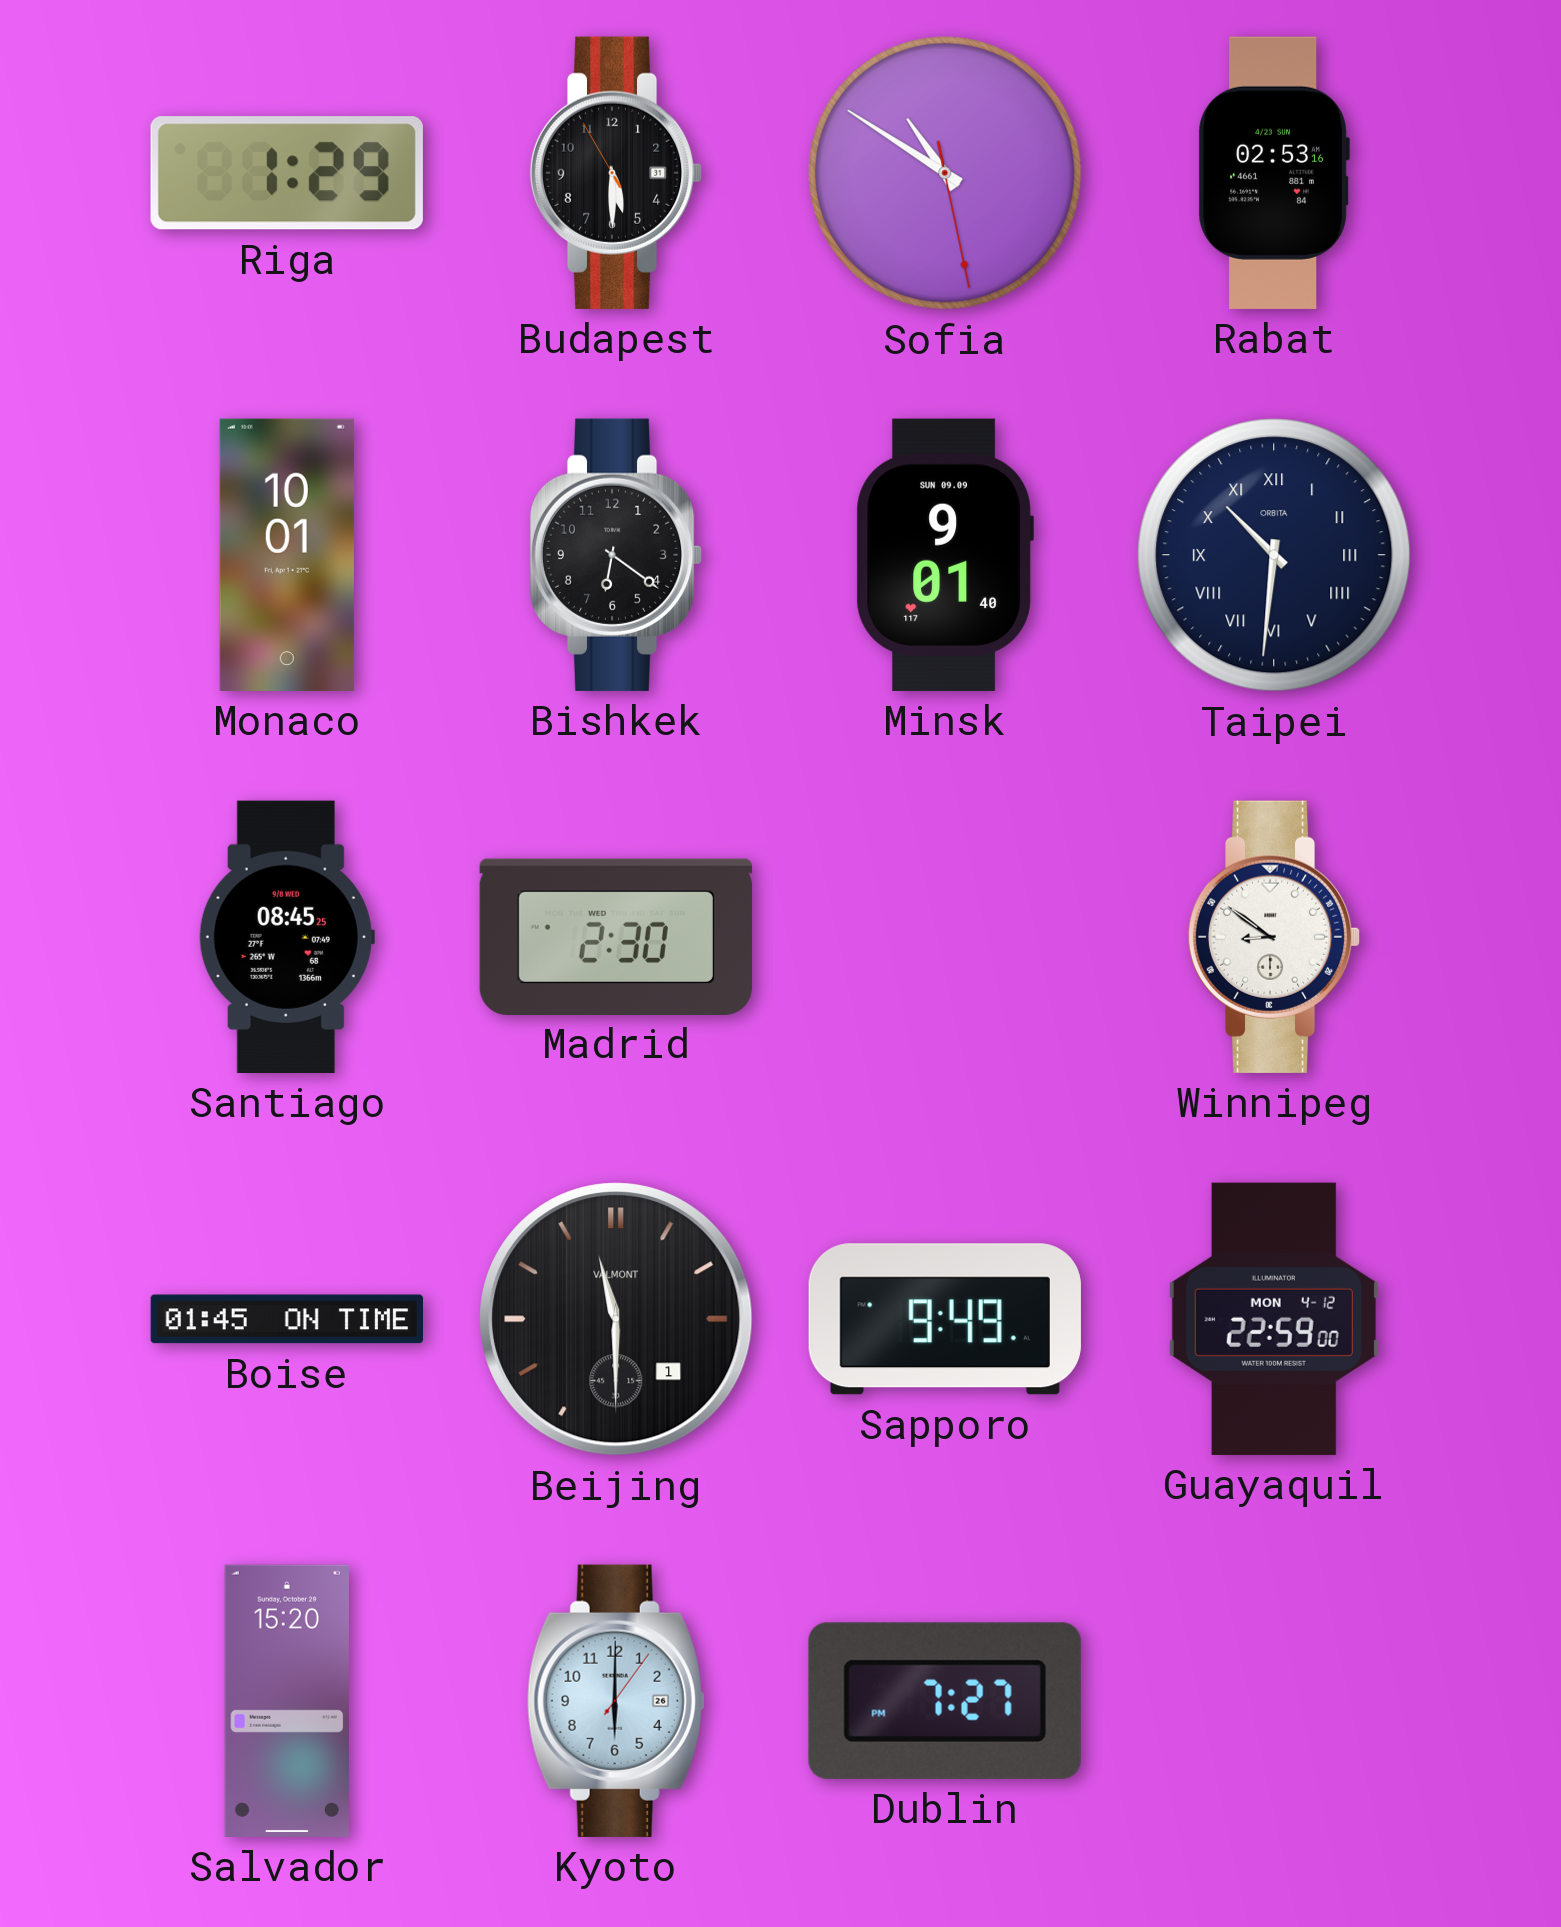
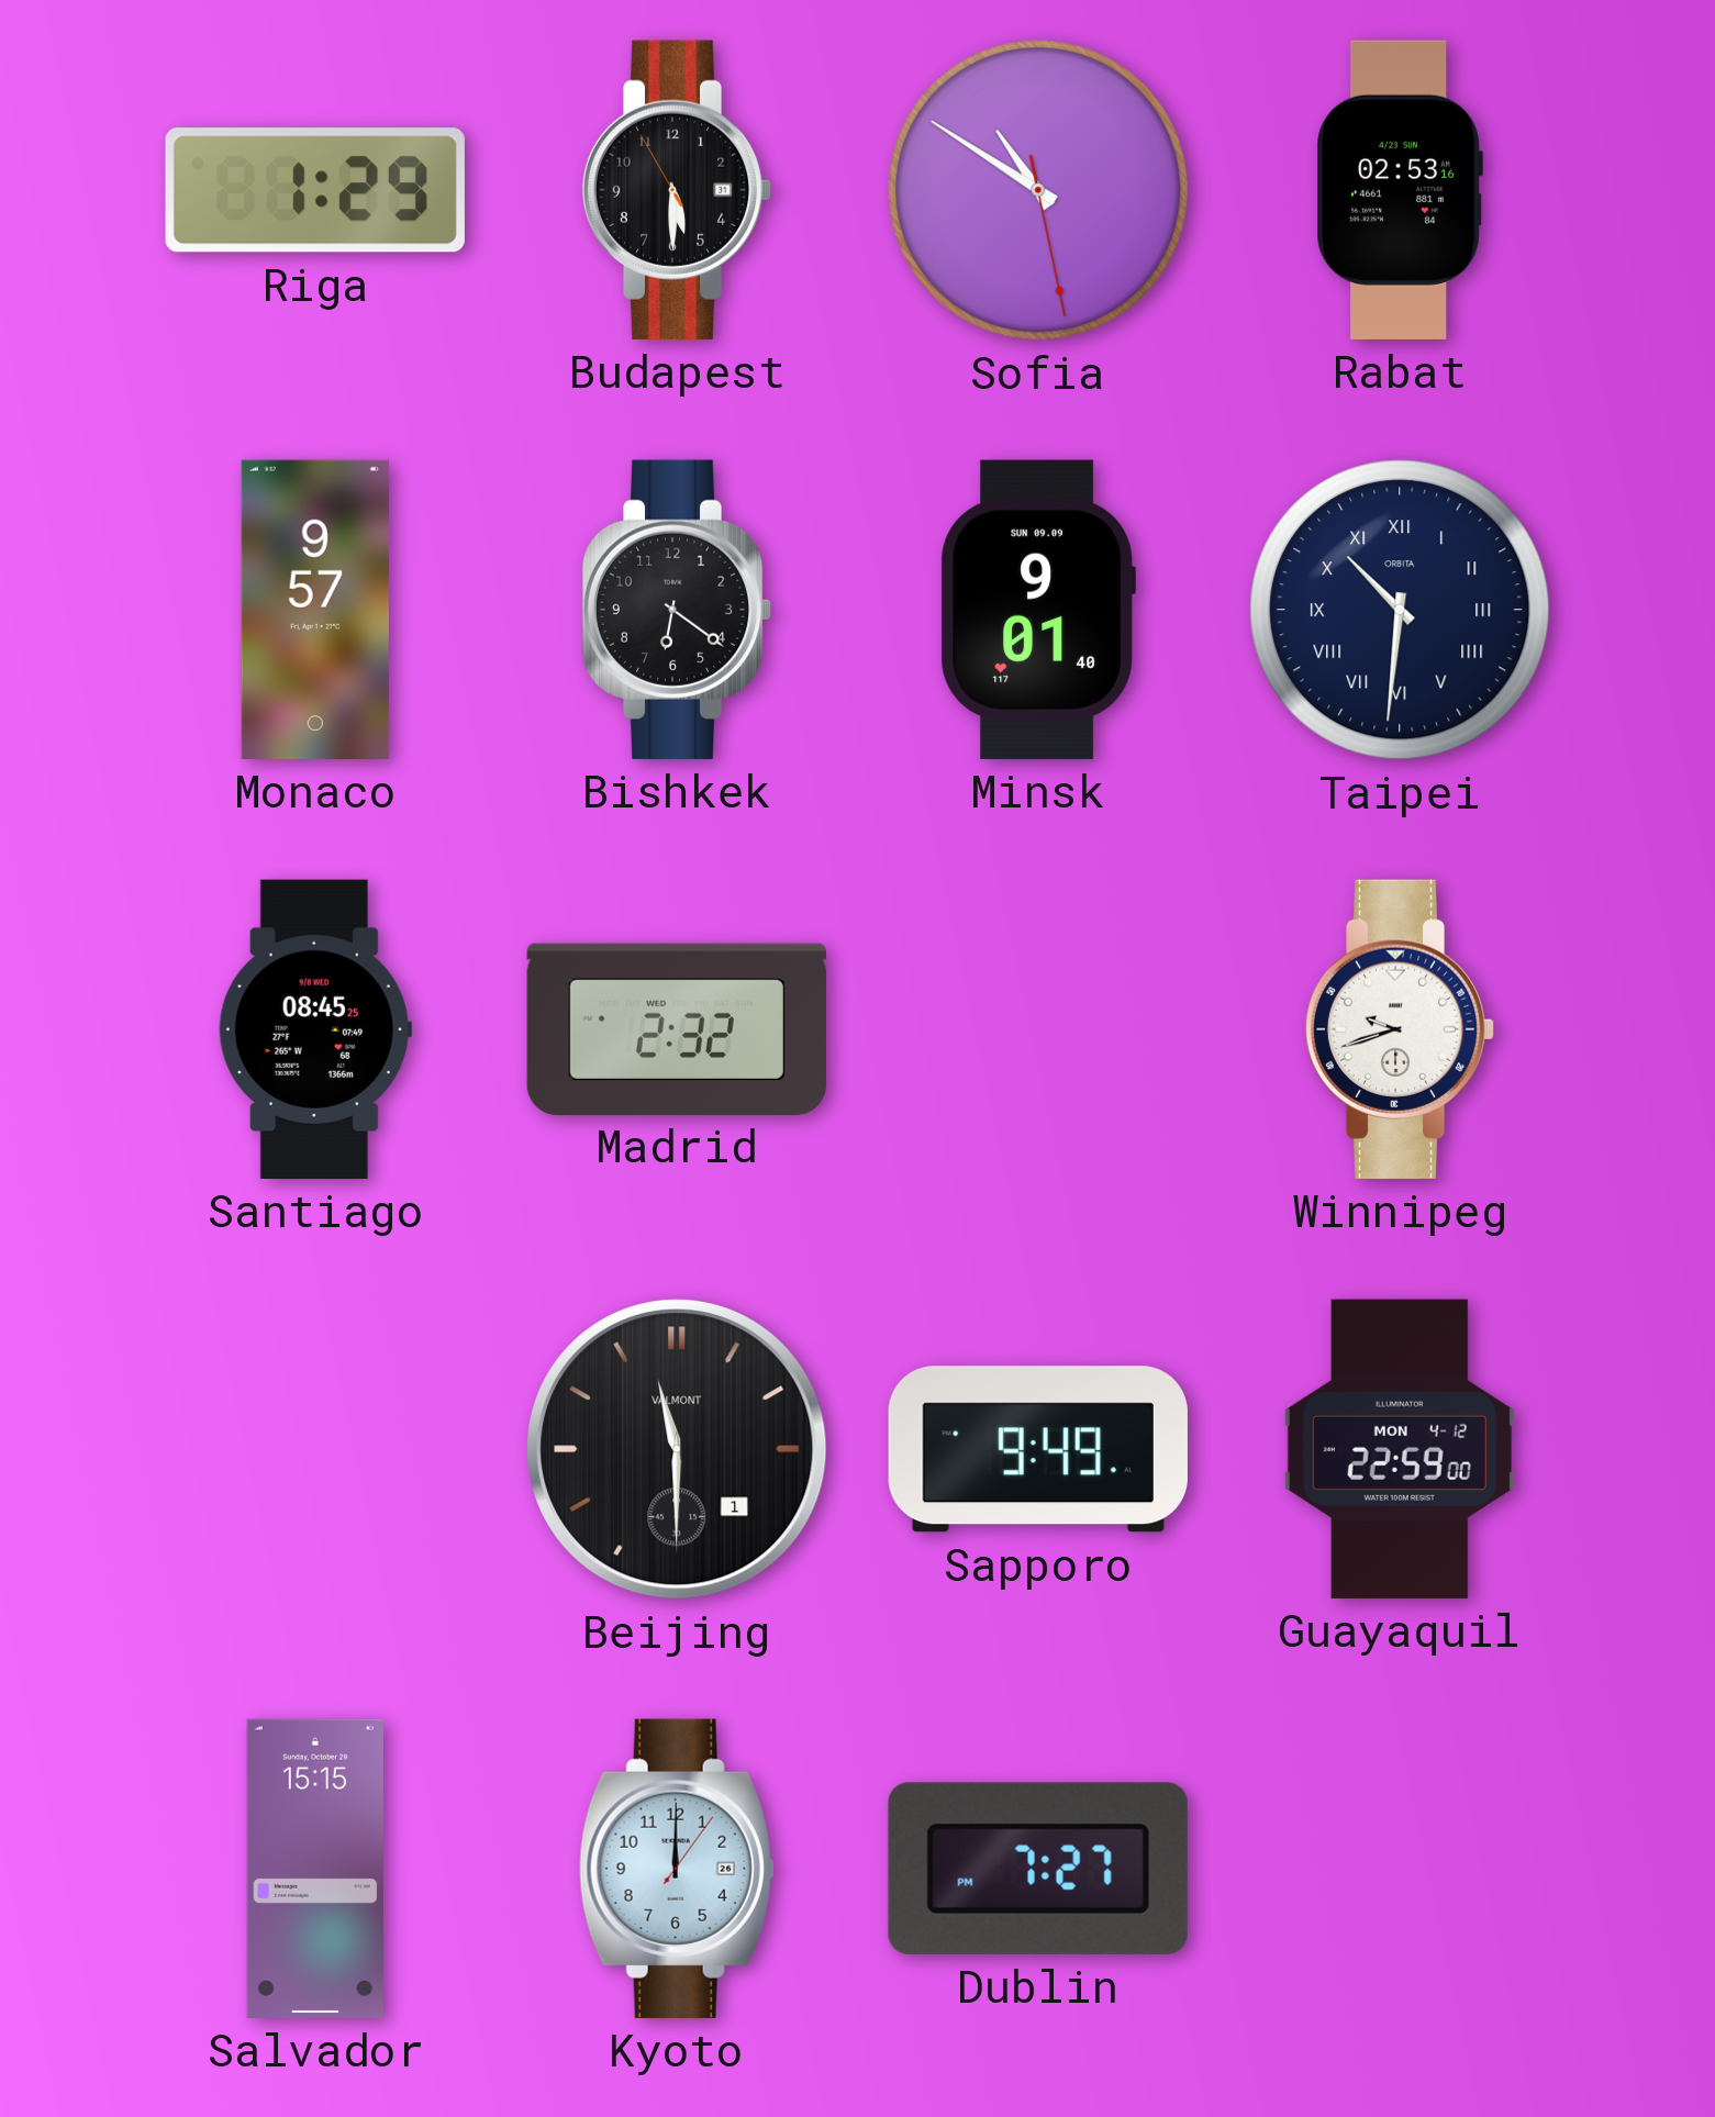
Monaco: 10:01 -> 9:57 (315, 610)
Madrid: 2:30 -> 2:32 (677, 1028)
Winnipeg: 8:51 -> 9:42 (1400, 1029)
Boise: 01:45 -> none (286, 1319)
Salvador: 15:20 -> 15:15 (315, 1869)
Kyoto: 6:00 -> 12:00 (677, 1869)
